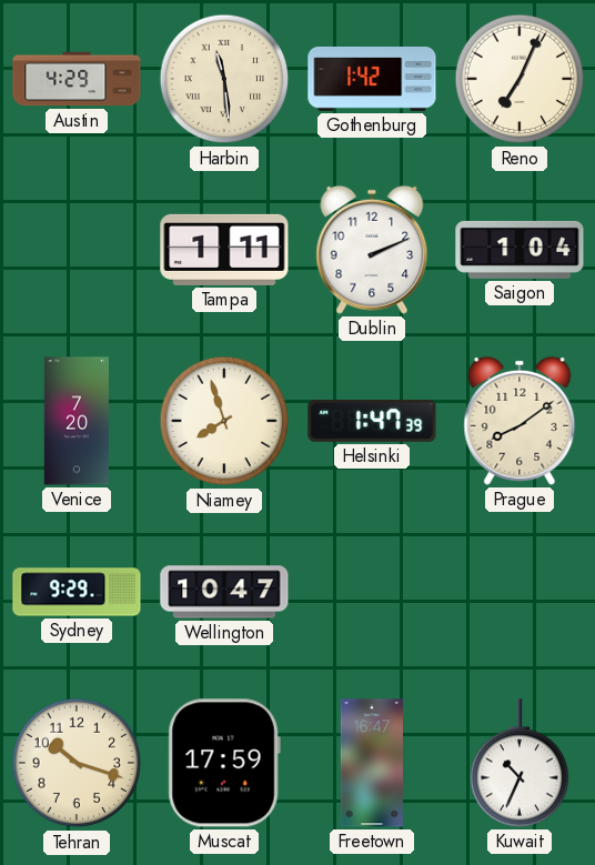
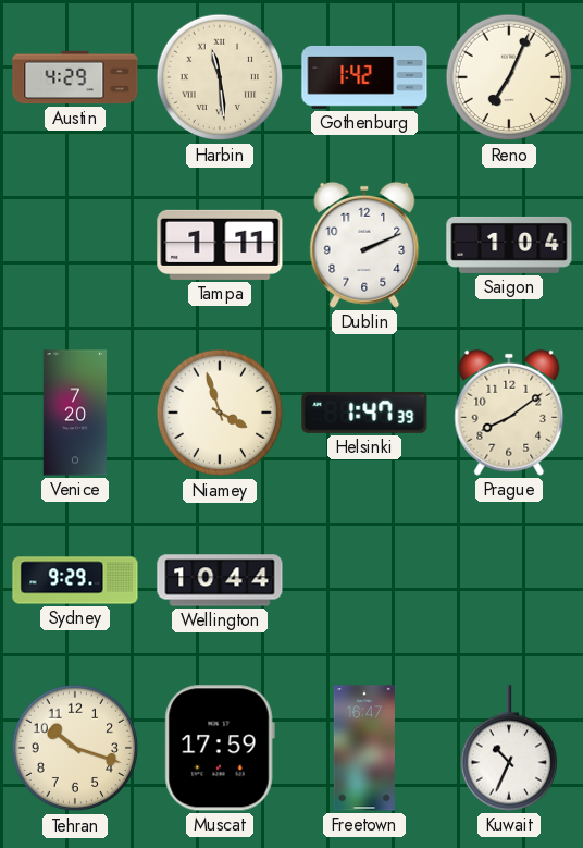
Niamey: 7:57 -> 3:57 (220, 413)
Wellington: 10:47 -> 10:44 (220, 580)
